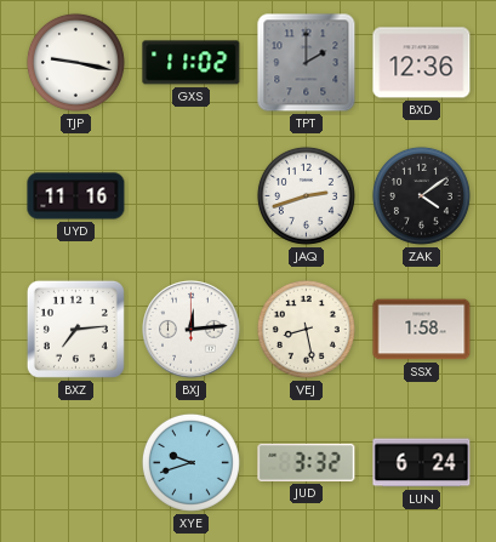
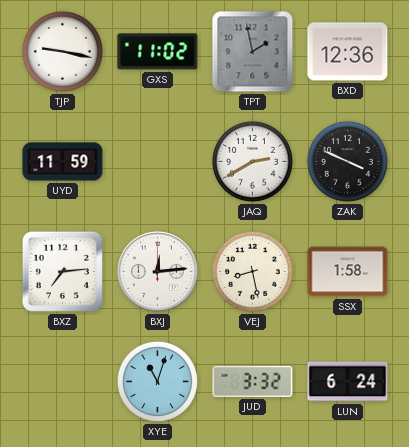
TPT: 2:00 -> 1:58 (253, 52)
UYD: 11:16 -> 11:59 (63, 162)
JAQ: 2:42 -> 2:40 (252, 161)
ZAK: 4:09 -> 3:49 (347, 161)
XYE: 9:42 -> 11:03 (157, 381)
